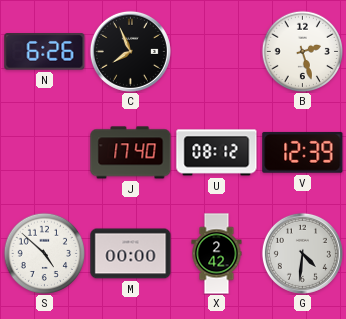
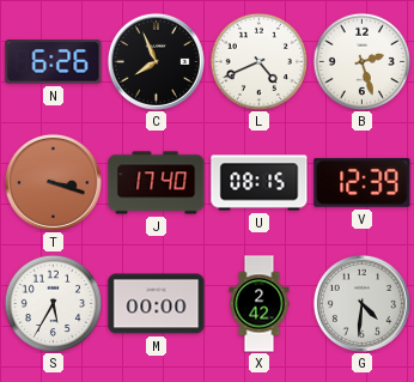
L: none -> 4:41 (258, 61)
T: none -> 3:18 (53, 182)
U: 08:12 -> 08:15 (260, 183)
S: 4:52 -> 5:35 (53, 303)
